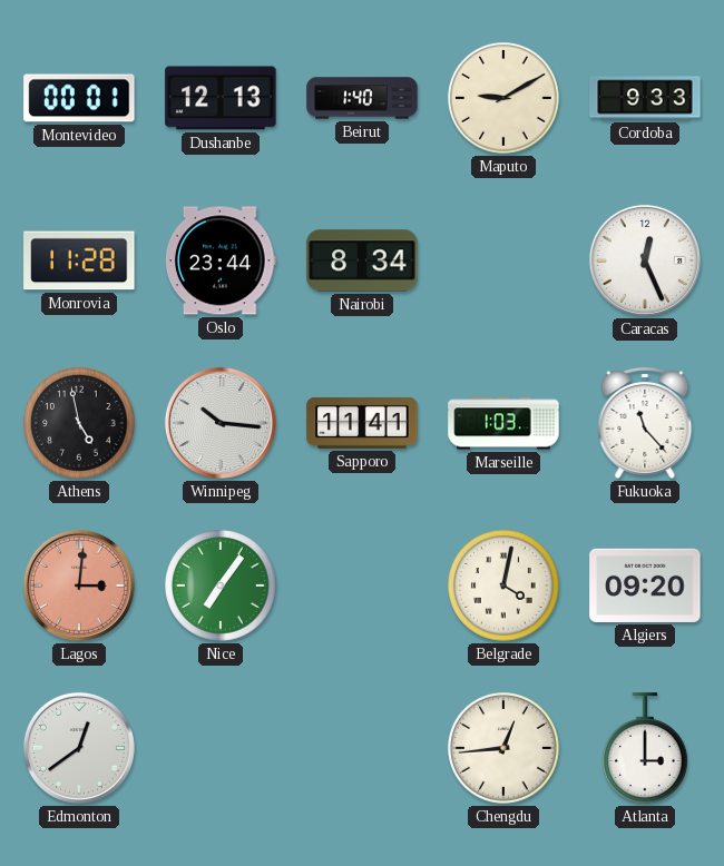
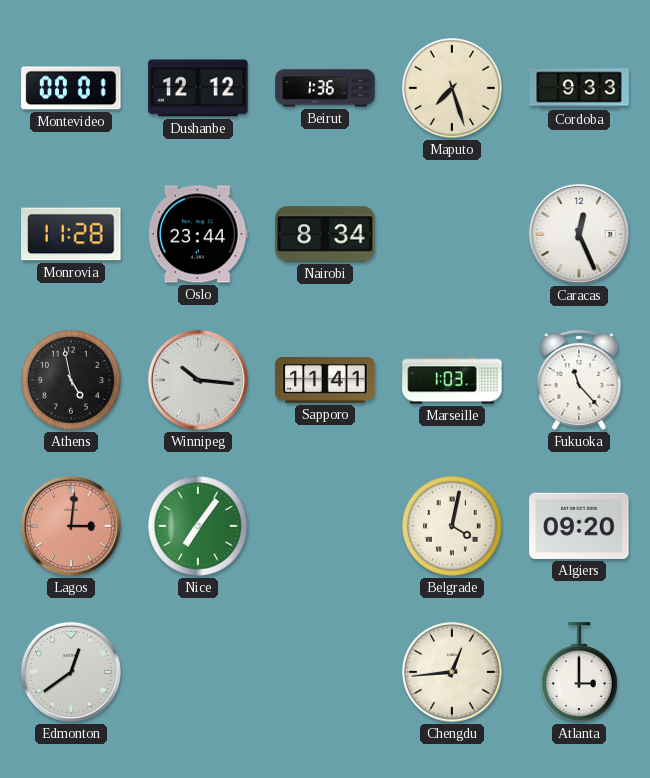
Dushanbe: 12:13 -> 12:12 (198, 88)
Beirut: 1:40 -> 1:36 (325, 88)
Maputo: 9:10 -> 7:27 (452, 88)
